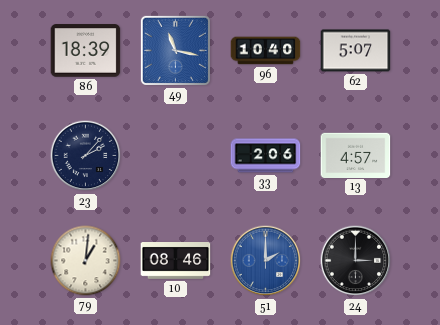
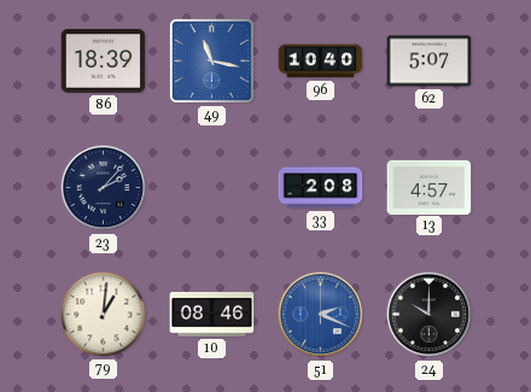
33: 2:06 -> 2:08 (321, 188)
51: 2:00 -> 2:19 (321, 315)
24: 3:00 -> 10:00 (430, 315)
